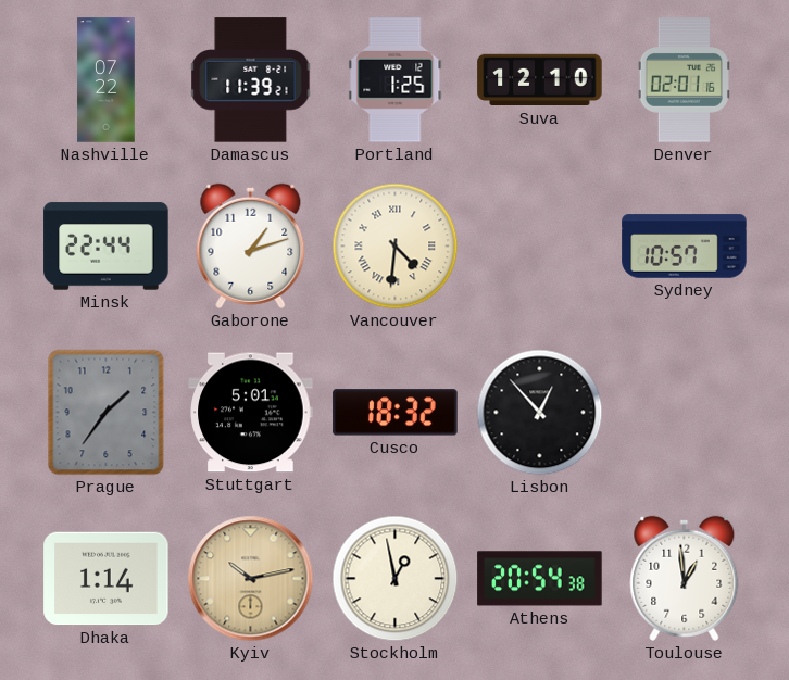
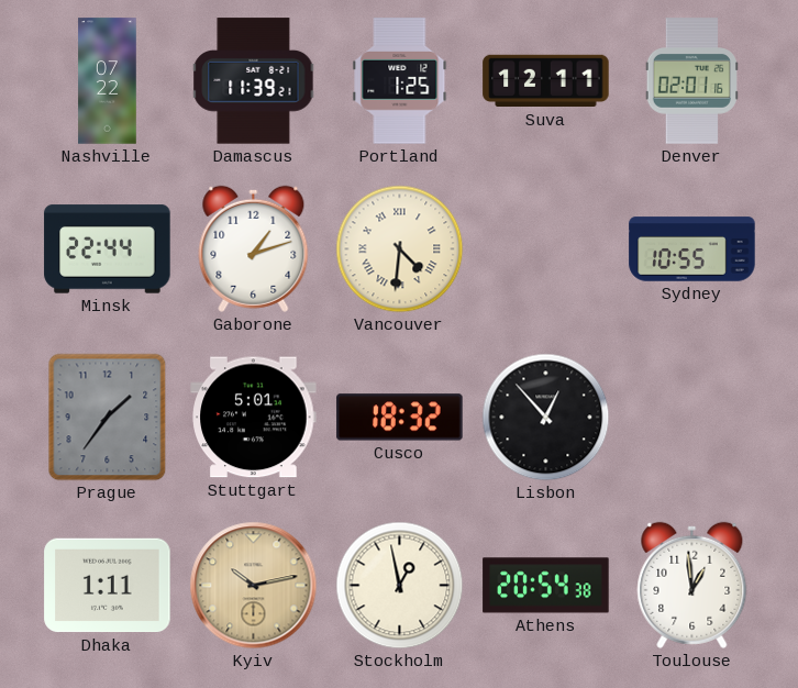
Suva: 12:10 -> 12:11 (546, 81)
Sydney: 10:57 -> 10:55 (692, 249)
Dhaka: 1:14 -> 1:11 (108, 586)
